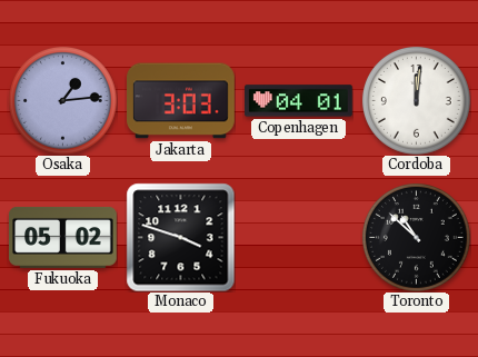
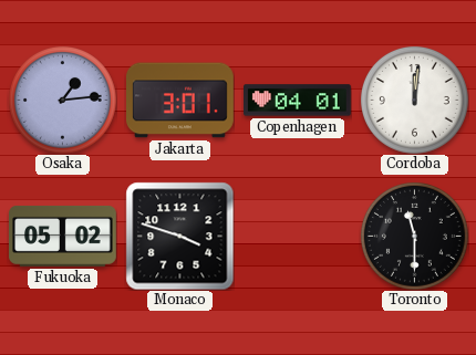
Jakarta: 3:03 -> 3:01 (180, 101)
Toronto: 10:52 -> 11:30 (414, 236)
